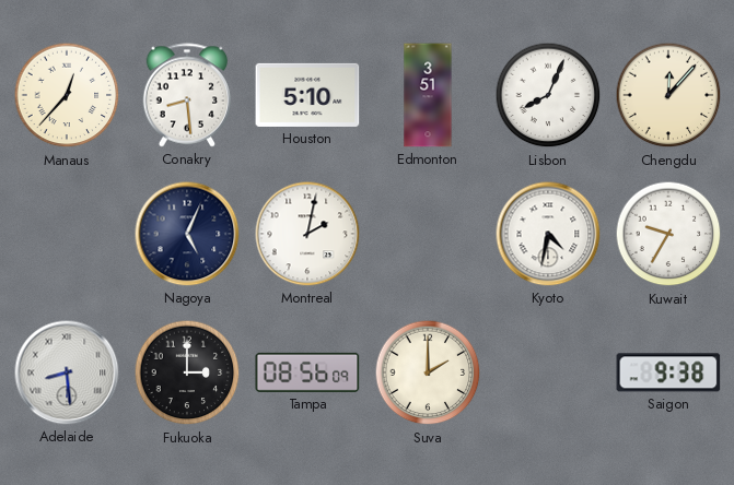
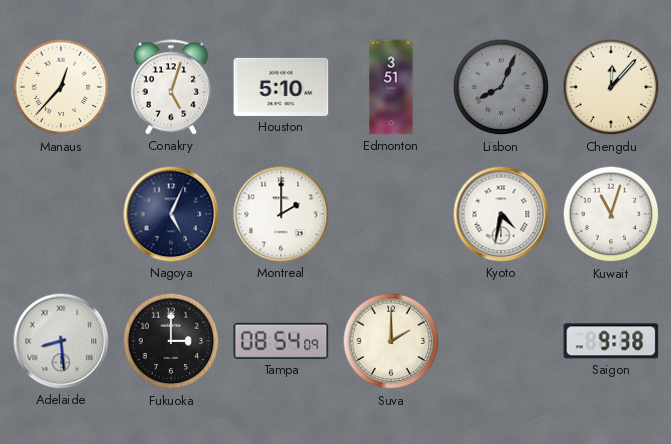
Conakry: 8:29 -> 5:03 (171, 87)
Lisbon dial: white -> grey (501, 87)
Montreal: 2:02 -> 2:00 (281, 214)
Kuwait: 9:35 -> 11:03 (611, 214)
Tampa: 08:56 -> 08:54 (281, 341)
